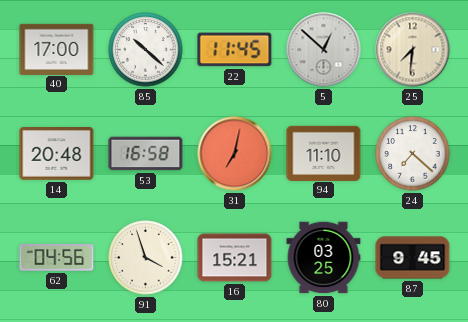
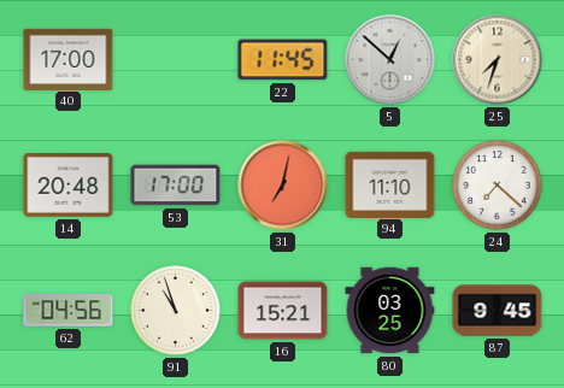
85: 10:22 -> none (146, 50)
25: 7:31 -> 7:33 (498, 60)
53: 16:58 -> 17:00 (176, 186)
91: 3:57 -> 10:57 (176, 311)
